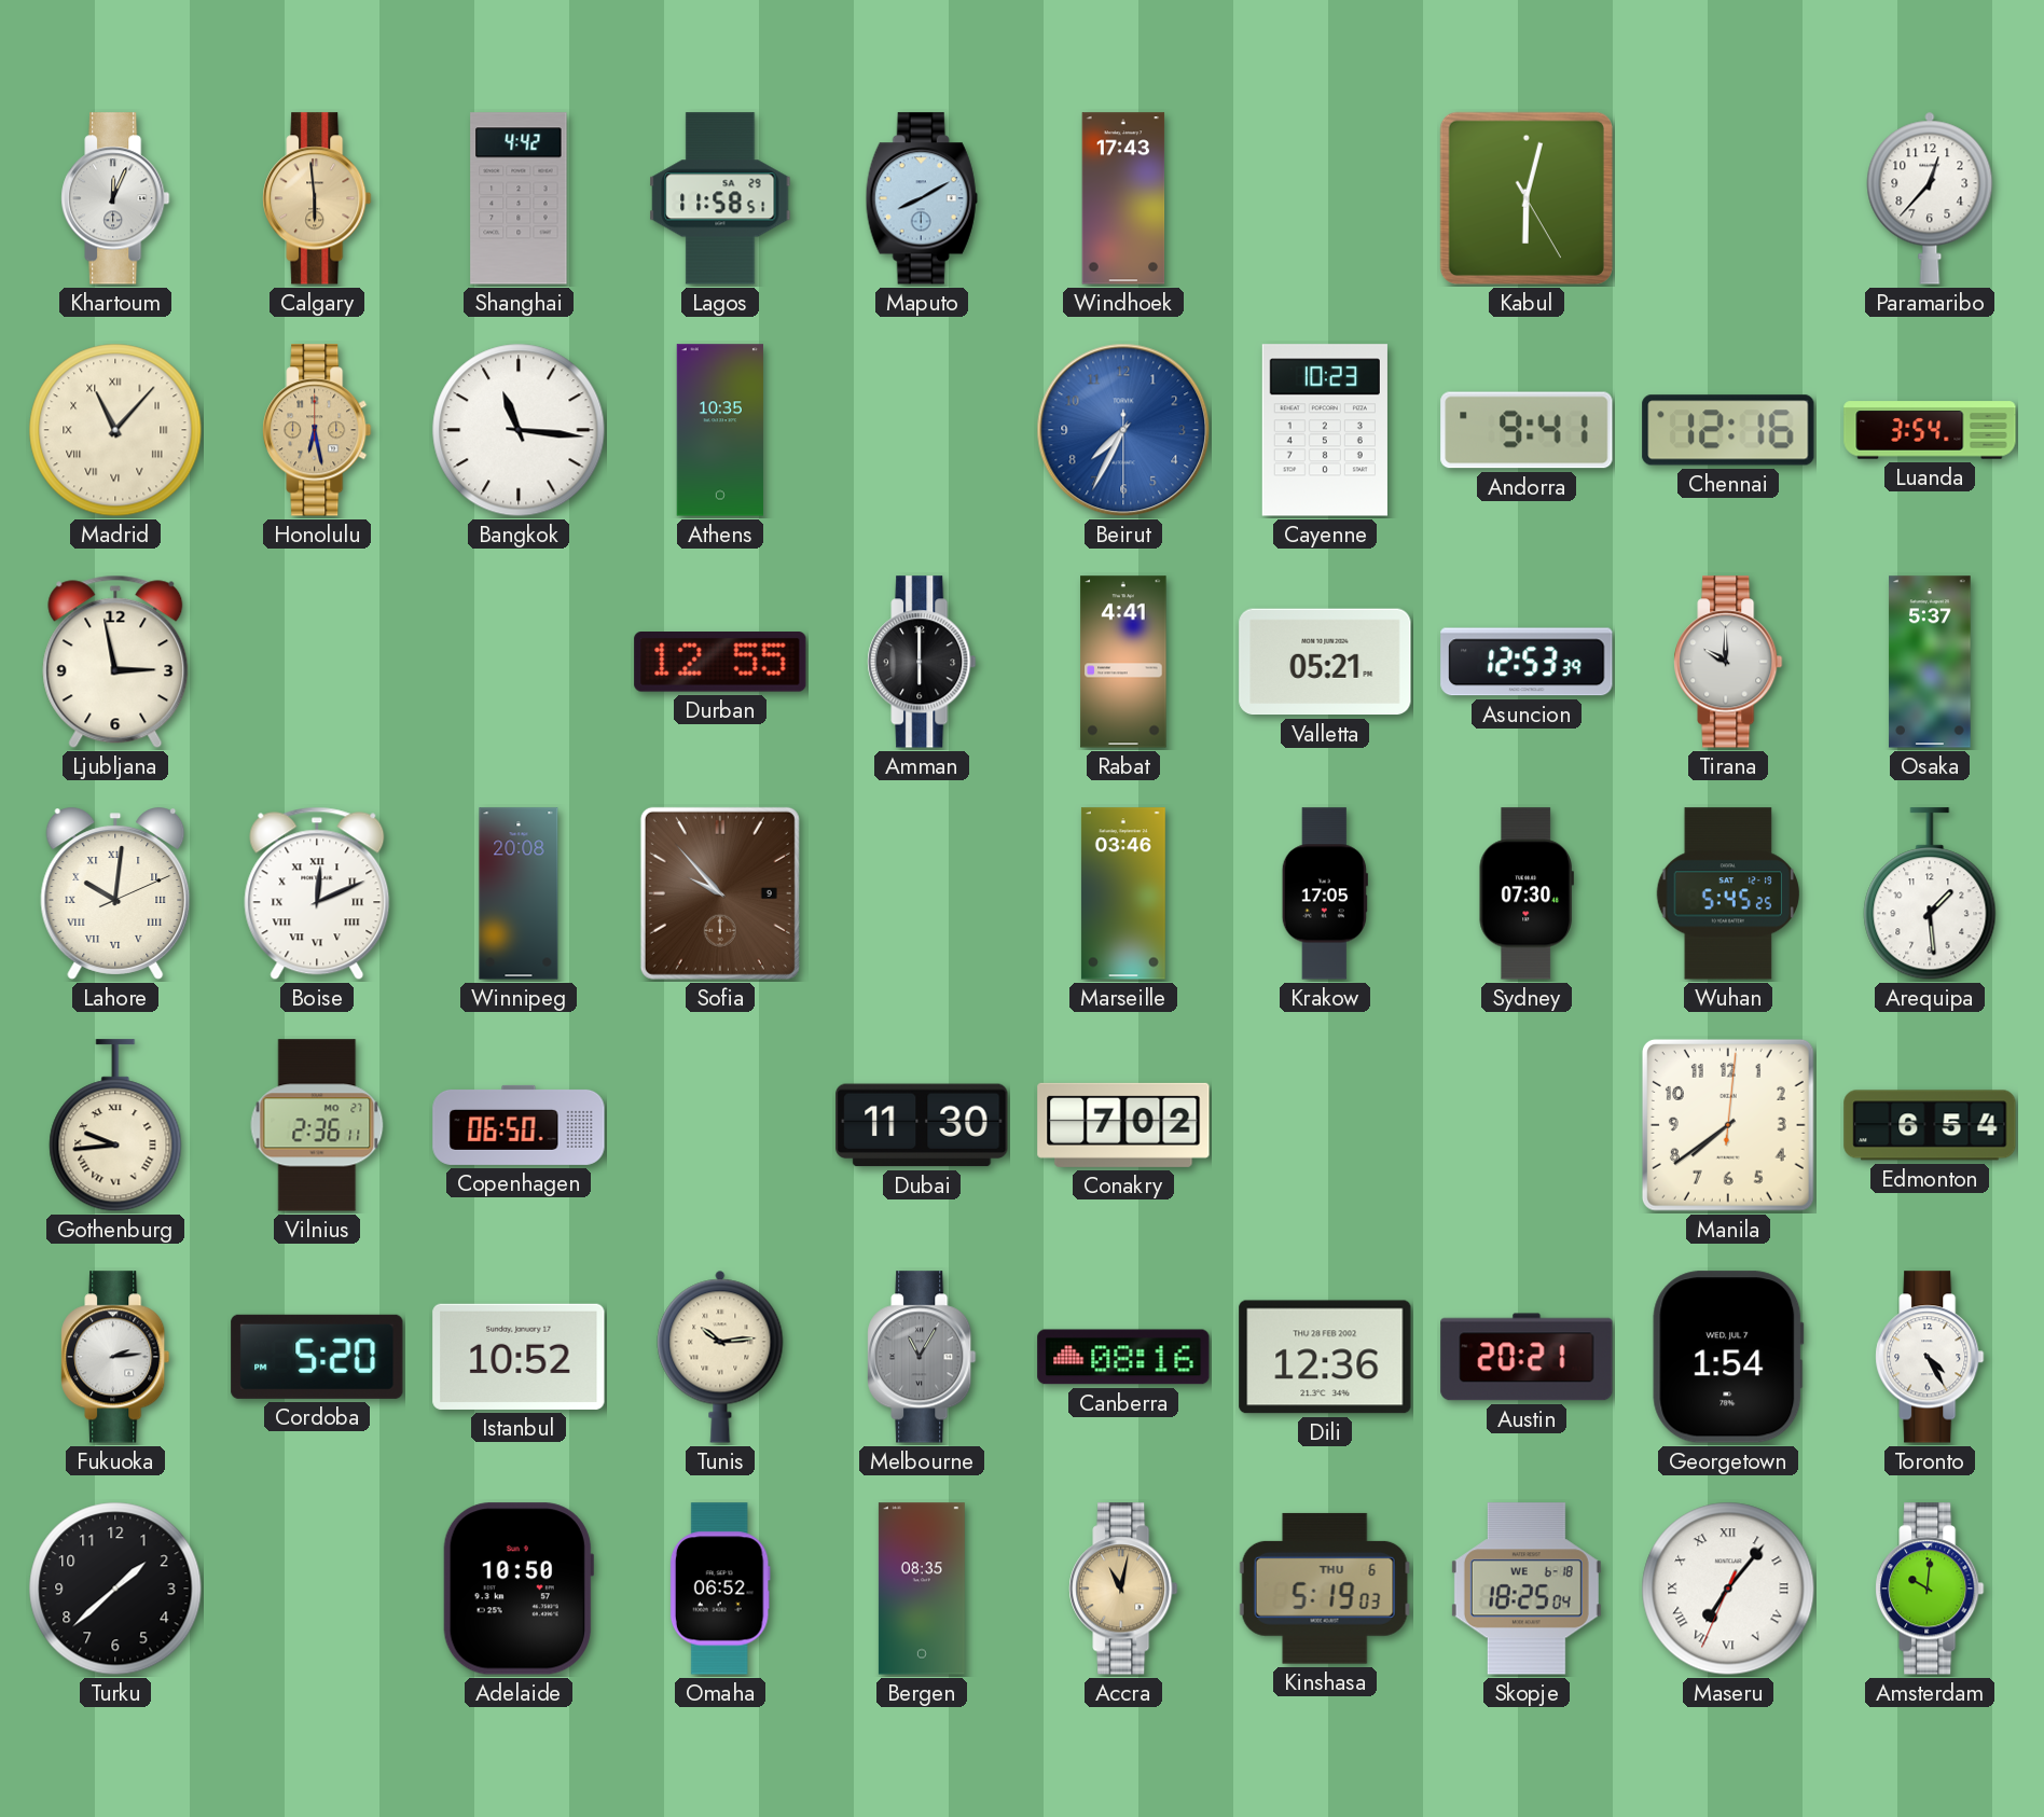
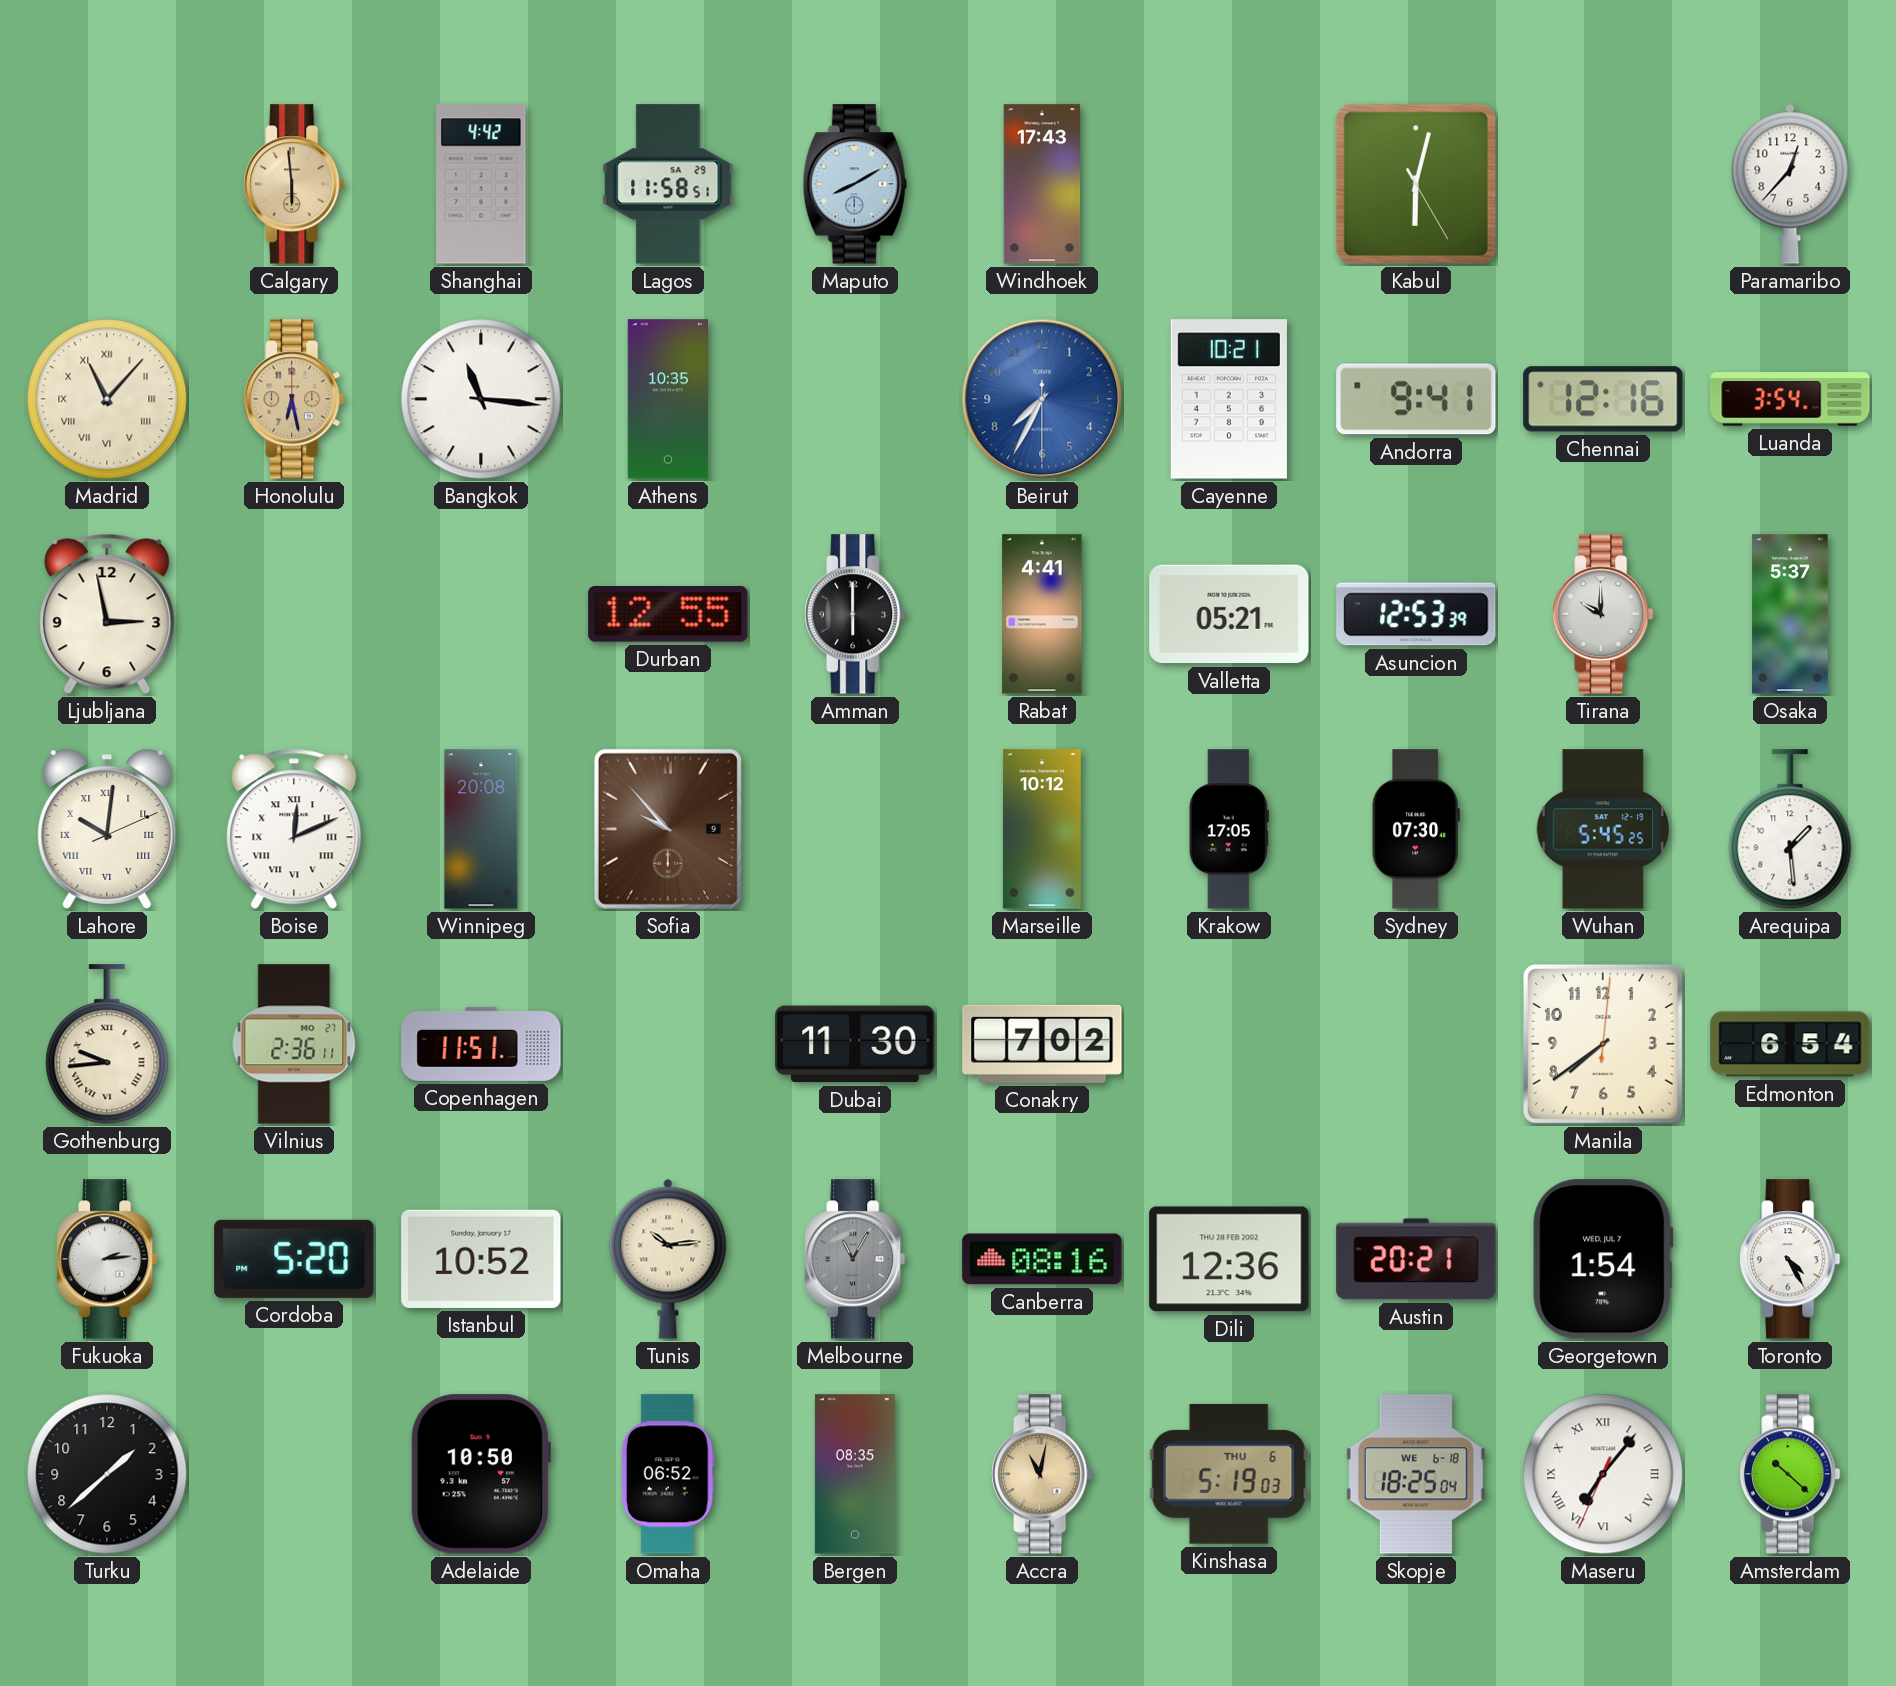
Khartoum: 12:04 -> none (115, 198)
Cayenne: 10:23 -> 10:21 (1229, 399)
Marseille: 03:46 -> 10:12 (1042, 829)
Copenhagen: 06:50 -> 11:51 (481, 1044)
Amsterdam: 10:01 -> 10:22 (1790, 1474)
